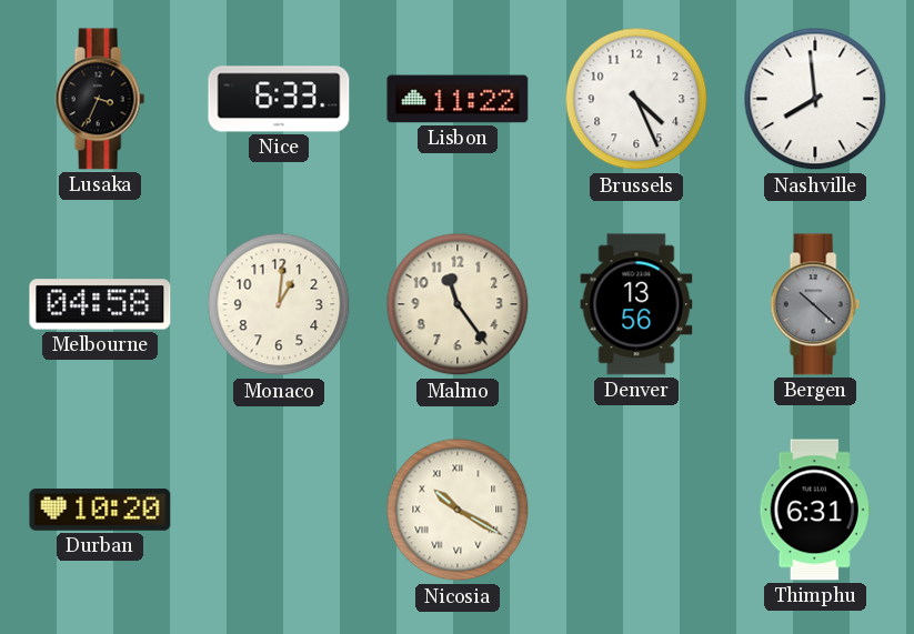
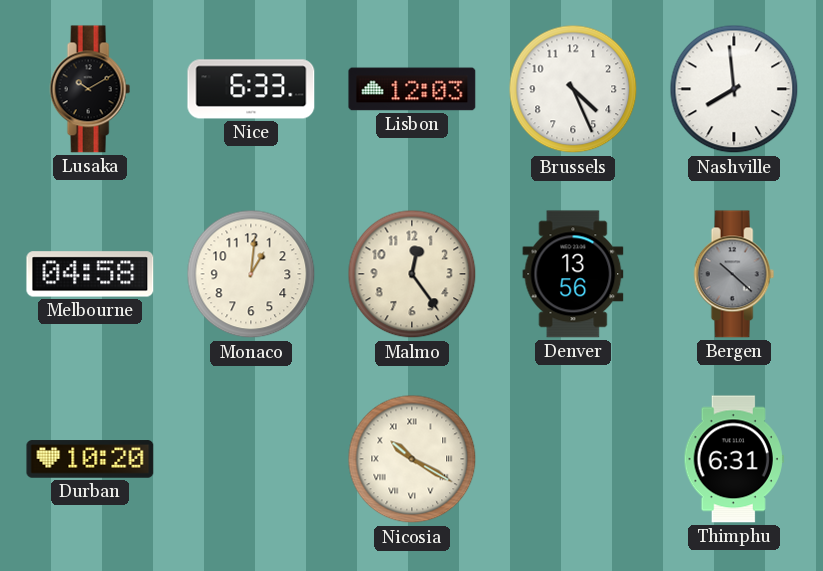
Lusaka: 3:34 -> 10:10 (90, 89)
Lisbon: 11:22 -> 12:03 (412, 89)
Malmo: 11:24 -> 12:24 (412, 274)
